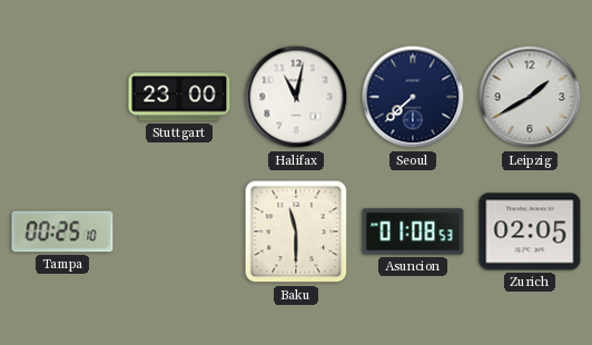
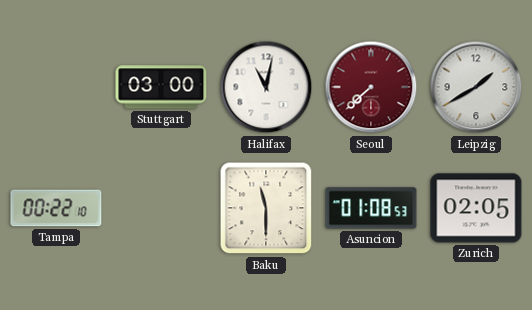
Stuttgart: 23:00 -> 03:00 (161, 87)
Seoul dial: navy -> burgundy (371, 87)
Tampa: 00:25 -> 00:22 (56, 208)
